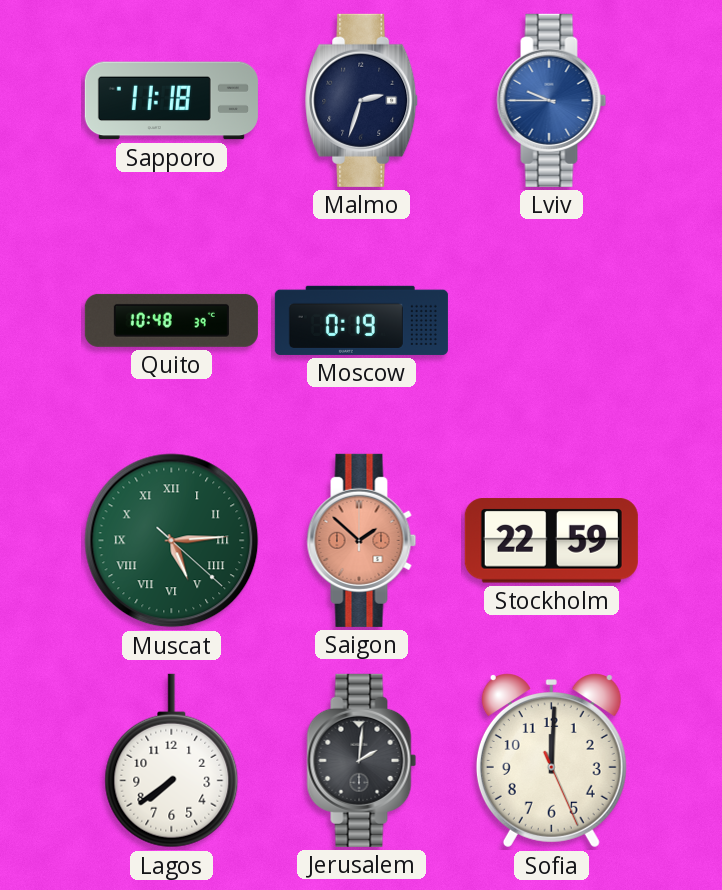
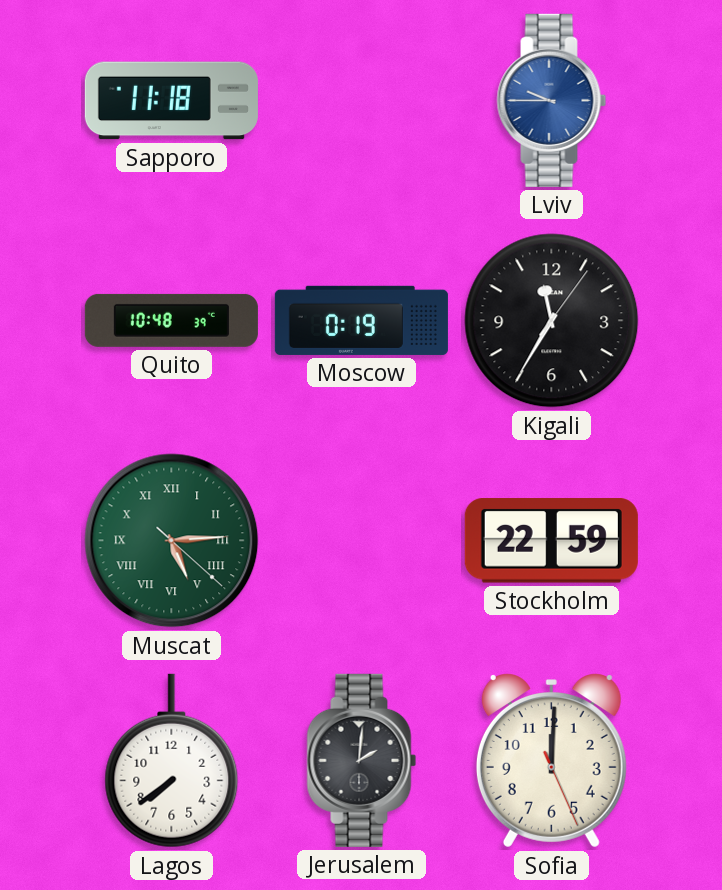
Malmo: 2:33 -> none (362, 100)
Kigali: none -> 11:35 (552, 321)
Saigon: 1:52 -> none (362, 540)
